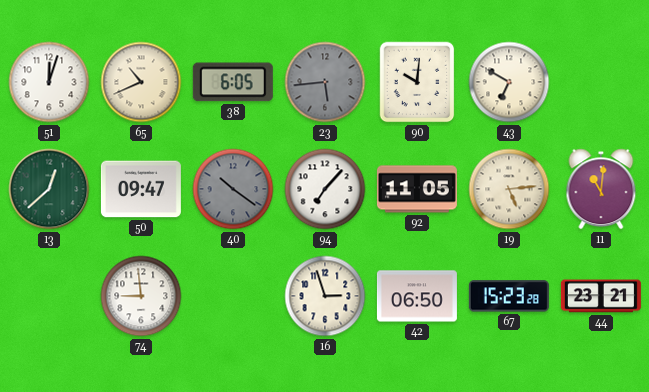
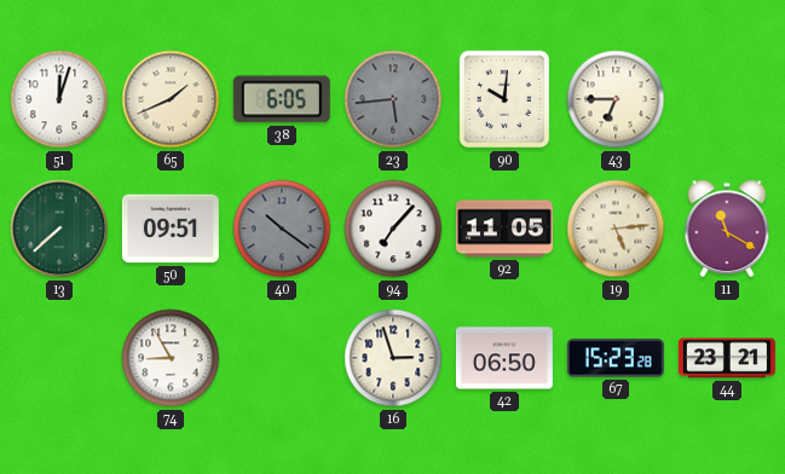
65: 10:41 -> 1:41 (171, 99)
43: 6:50 -> 6:45 (616, 99)
13: 12:38 -> 7:38 (59, 229)
50: 09:47 -> 09:51 (171, 229)
11: 11:01 -> 11:20 (727, 229)
74: 8:59 -> 8:55 (171, 358)
